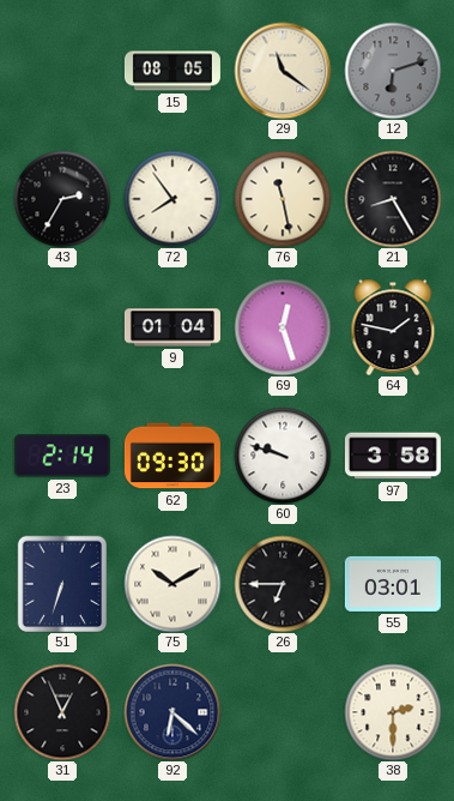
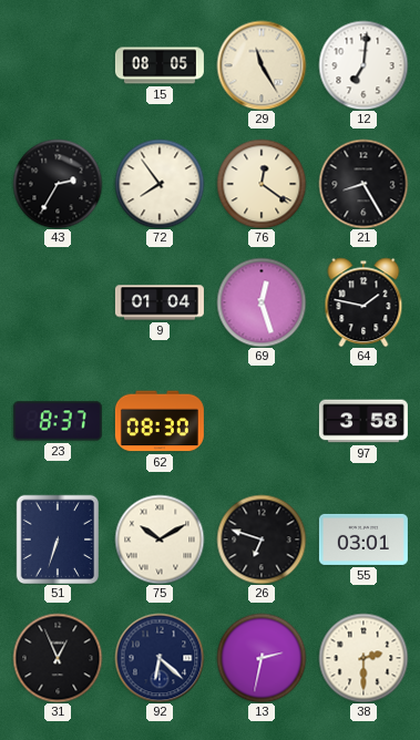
29: 11:21 -> 11:25 (262, 65)
12: 6:12 -> 7:01 (363, 65)
12 dial: grey -> white (363, 65)
76: 11:28 -> 12:21 (262, 184)
23: 2:14 -> 8:37 (58, 421)
62: 09:30 -> 08:30 (160, 421)
60: 9:48 -> none (283, 456)
26: 6:45 -> 6:48 (262, 539)
13: none -> 2:32 (262, 658)
